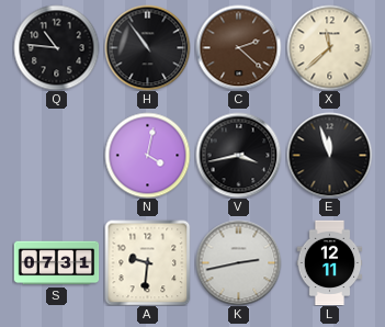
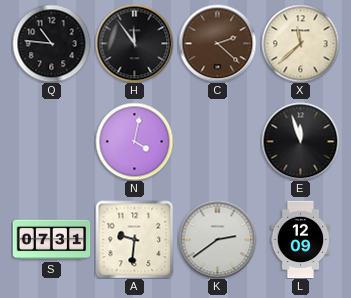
H: 10:54 -> 11:54 (134, 43)
V: 3:43 -> none (238, 155)
K: 2:43 -> 2:39 (217, 239)
L: 12:11 -> 12:09 (301, 239)
